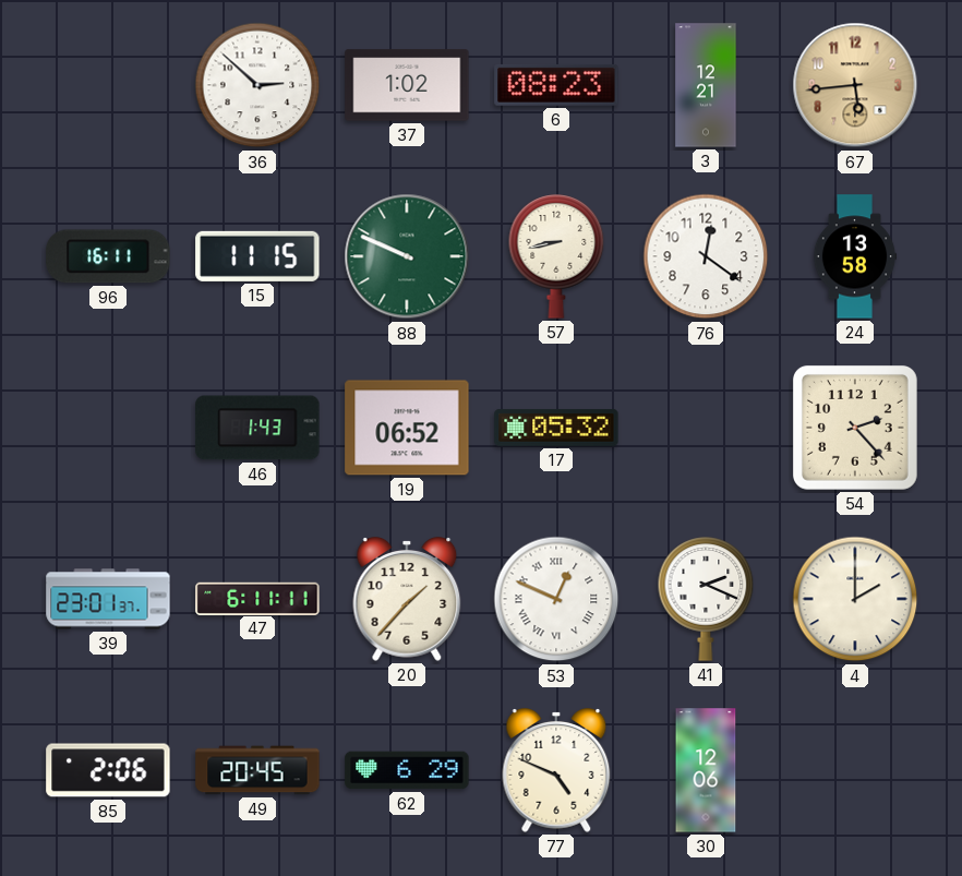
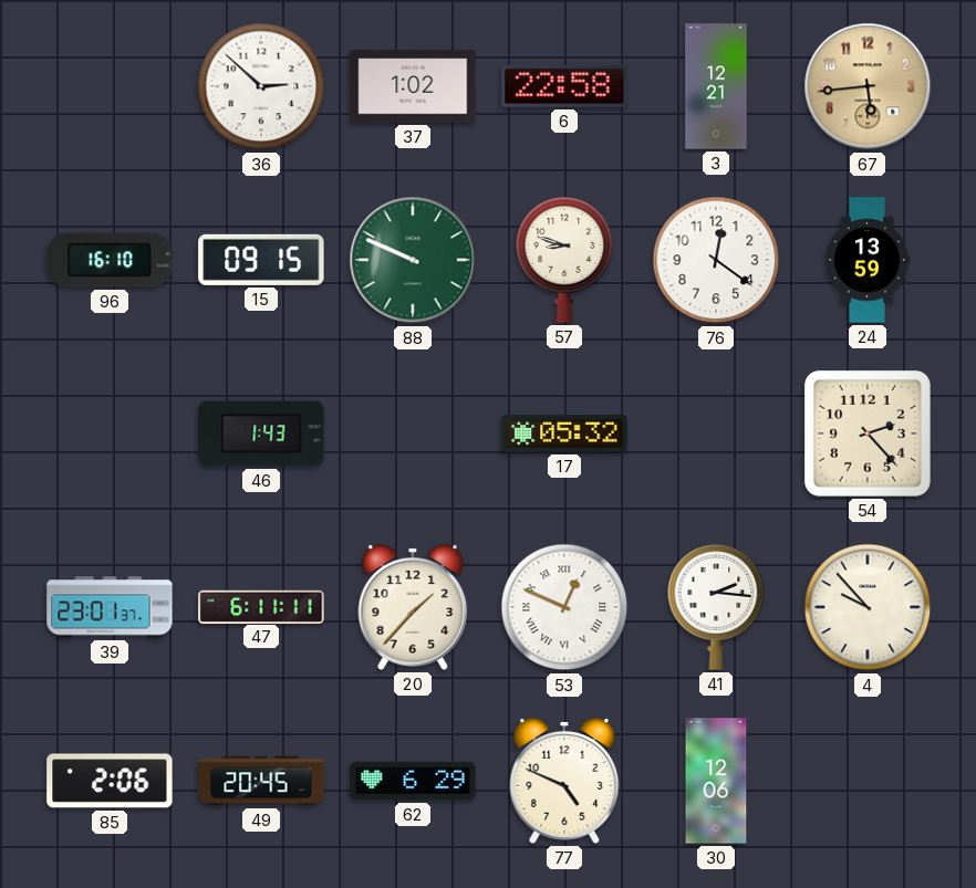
6: 08:23 -> 22:58 (564, 86)
96: 16:11 -> 16:10 (110, 260)
15: 11:15 -> 09:15 (261, 260)
57: 8:43 -> 8:48 (564, 260)
24: 13:58 -> 13:59 (868, 260)
19: 06:52 -> none (407, 428)
41: 2:19 -> 2:16 (716, 607)
4: 2:00 -> 9:53 (868, 607)
